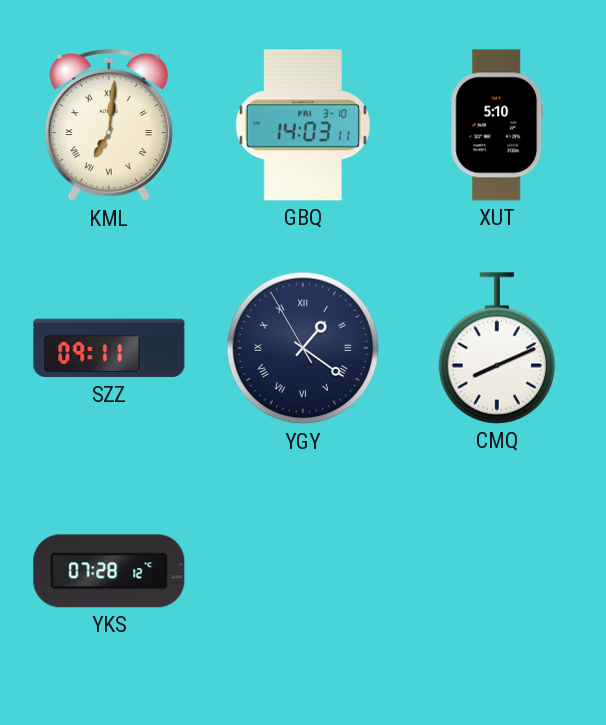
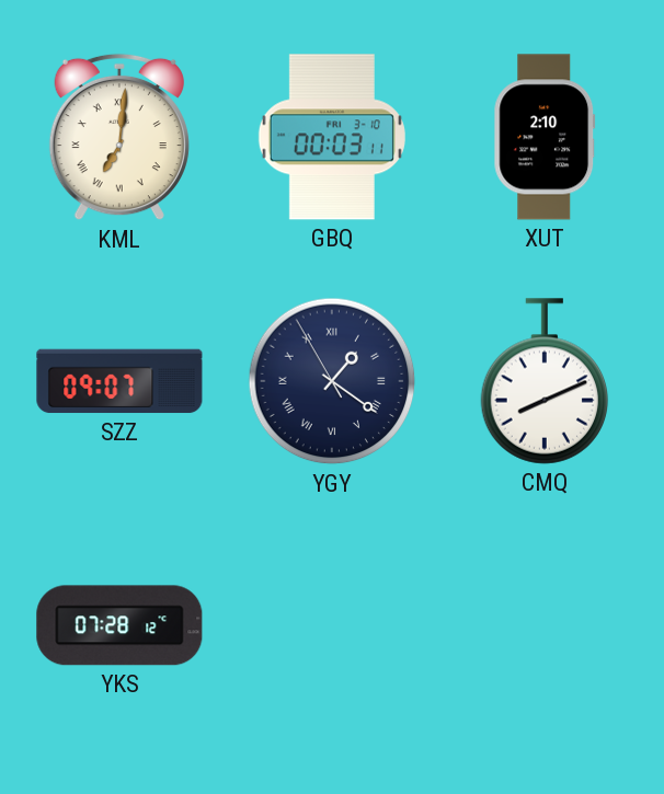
GBQ: 14:03 -> 00:03 (332, 137)
XUT: 5:10 -> 2:10 (545, 137)
SZZ: 09:11 -> 09:07 (119, 381)
